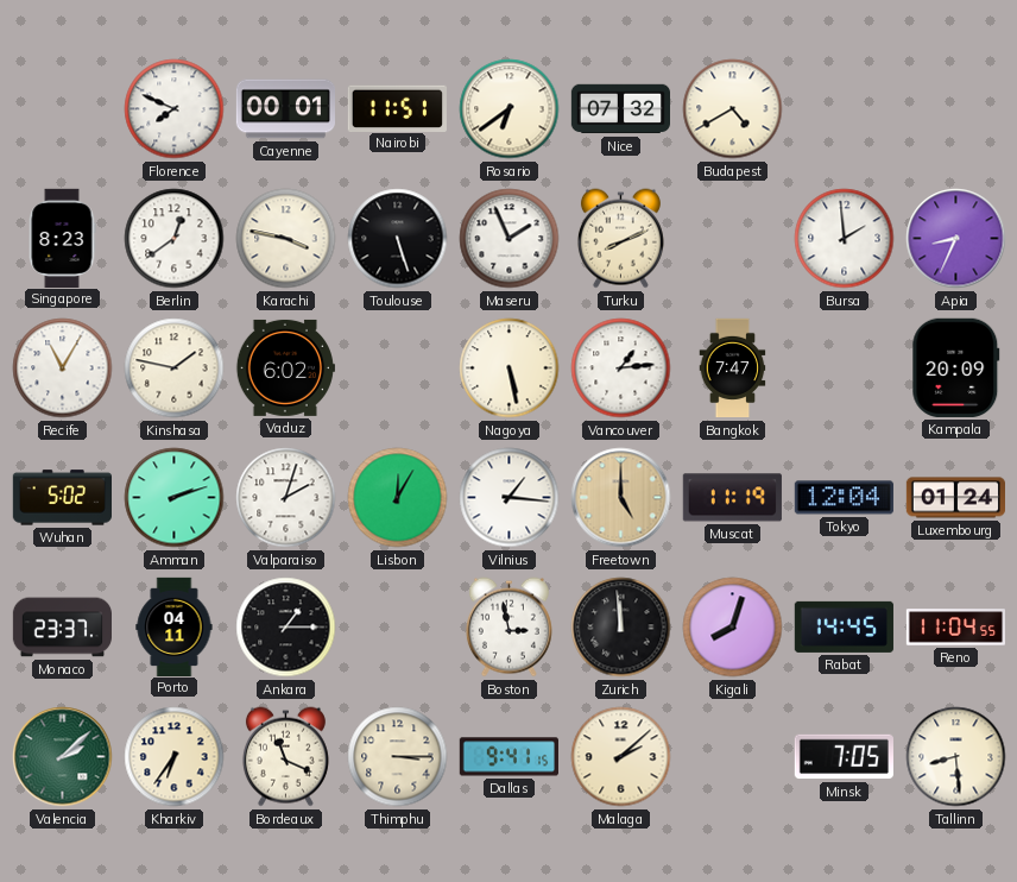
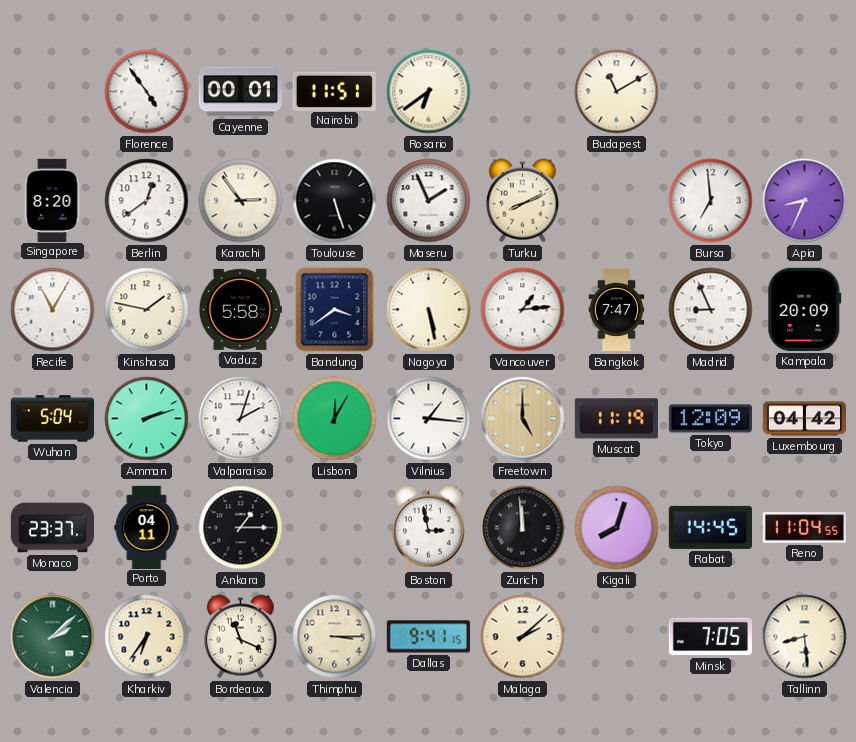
Florence: 7:49 -> 4:54 (147, 92)
Nice: 07:32 -> none (620, 109)
Budapest: 4:40 -> 11:10 (617, 92)
Singapore: 8:23 -> 8:20 (52, 200)
Karachi: 3:47 -> 2:54 (241, 201)
Bursa: 1:59 -> 6:59 (711, 201)
Vaduz: 6:02 -> 5:58 (240, 309)
Bandung: none -> 3:39 (335, 310)
Madrid: none -> 8:56 (711, 310)
Wuhan: 5:02 -> 5:04 (52, 419)
Tokyo: 12:04 -> 12:09 (710, 419)
Luxembourg: 01:24 -> 04:42 (804, 419)
